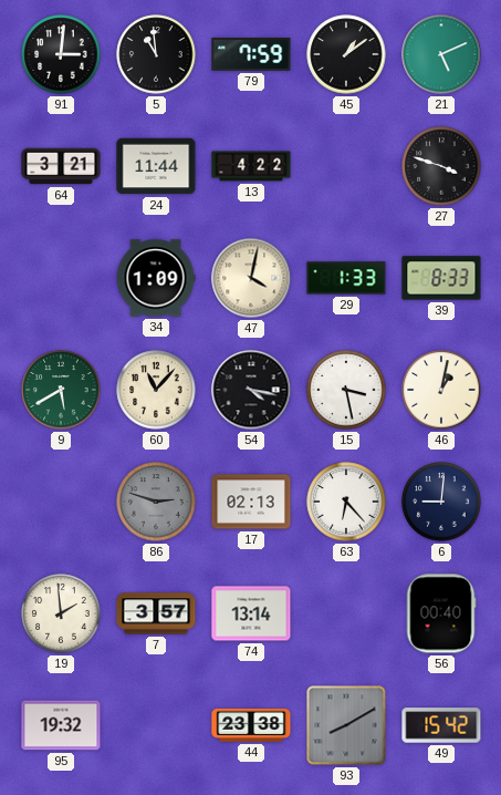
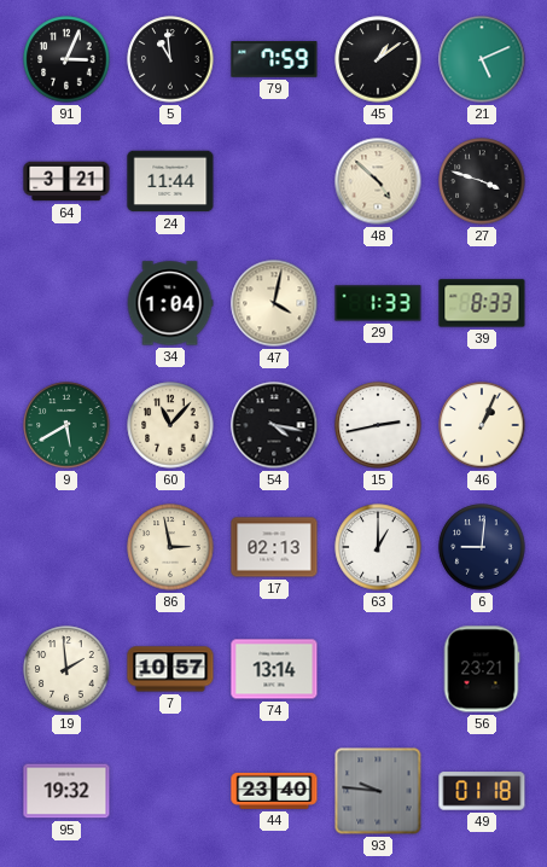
91: 3:01 -> 3:04 (66, 59)
13: 4:22 -> none (251, 166)
48: none -> 4:52 (378, 181)
34: 1:09 -> 1:04 (170, 303)
15: 3:28 -> 2:43 (378, 425)
46: 1:02 -> 1:04 (482, 425)
86: 2:48 -> 2:58 (170, 547)
86 dial: grey -> cream (170, 547)
63: 6:23 -> 1:00 (378, 547)
7: 3:57 -> 10:57 (170, 669)
56: 00:40 -> 23:21 (482, 669)
44: 23:38 -> 23:40 (274, 791)
93: 8:10 -> 9:46 (378, 791)
49: 15:42 -> 01:18 (482, 791)
